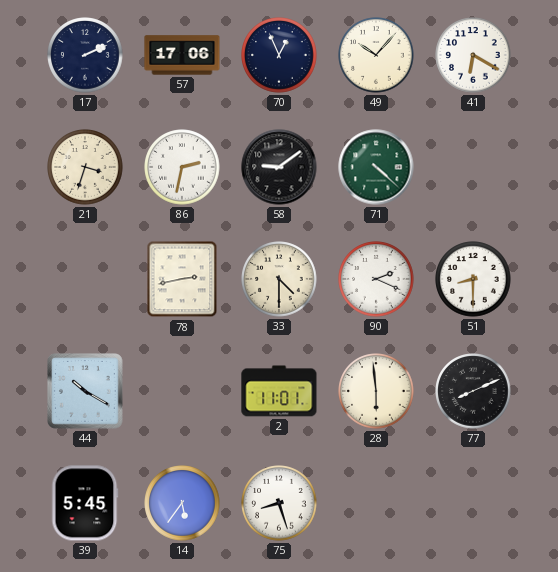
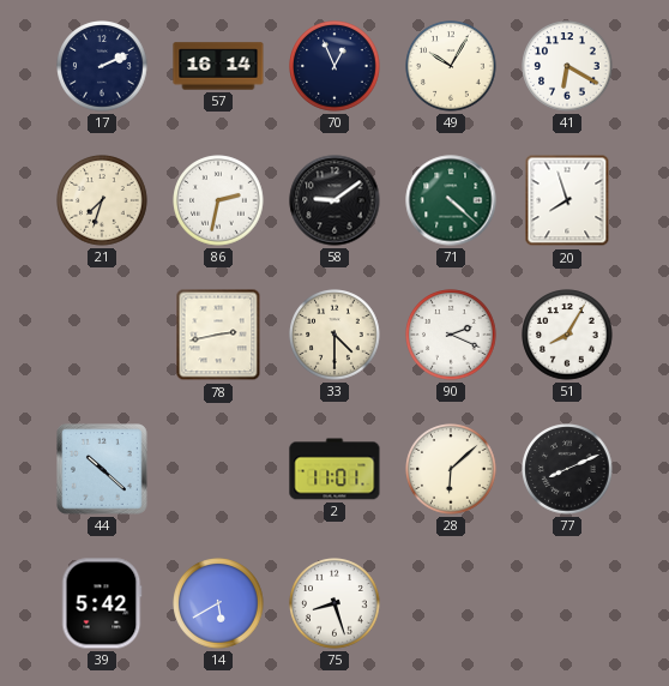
57: 17:06 -> 16:14 (218, 66)
49: 10:07 -> 10:05 (451, 66)
21: 3:33 -> 7:33 (102, 200)
20: none -> 7:57 (567, 200)
51: 8:30 -> 8:05 (567, 335)
44: 10:20 -> 10:22 (103, 470)
28: 5:59 -> 6:08 (451, 469)
39: 5:45 -> 5:42 (102, 603)
14: 5:36 -> 5:40 (218, 603)
